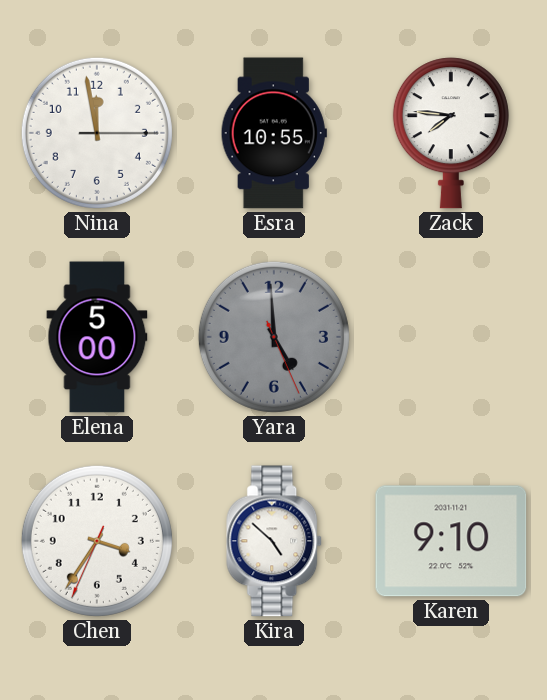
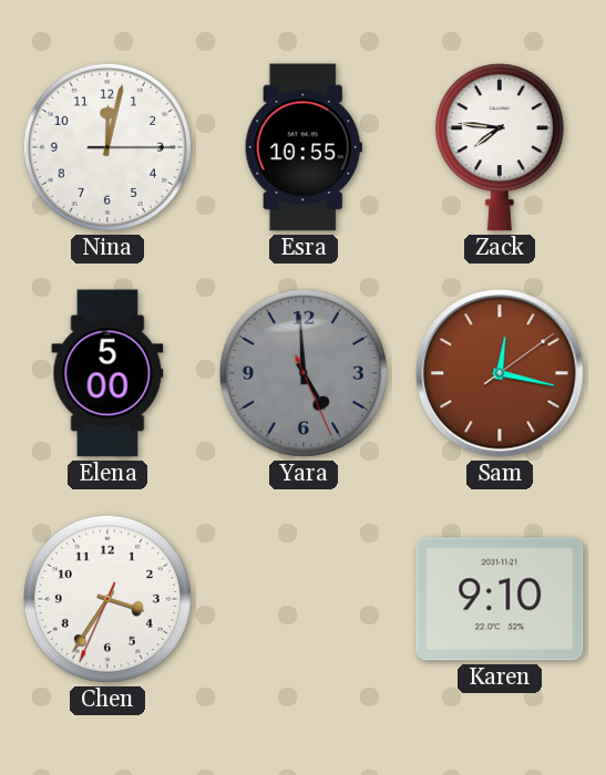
Nina: 11:58 -> 12:02 (107, 147)
Sam: none -> 12:17 (500, 373)
Kira: 4:52 -> none (275, 541)
